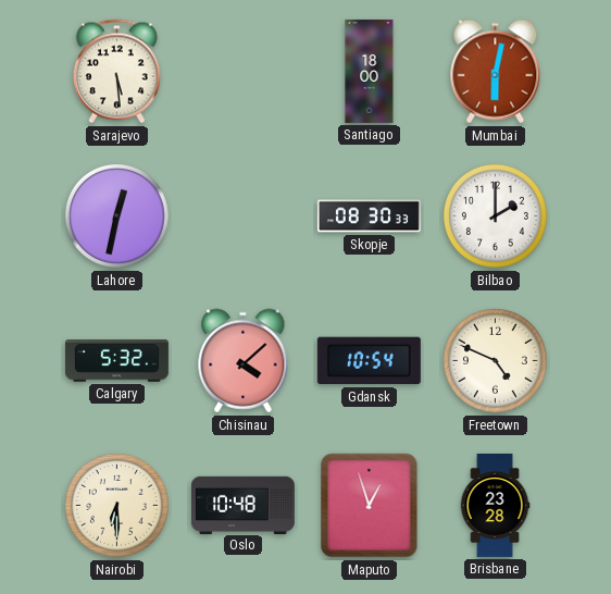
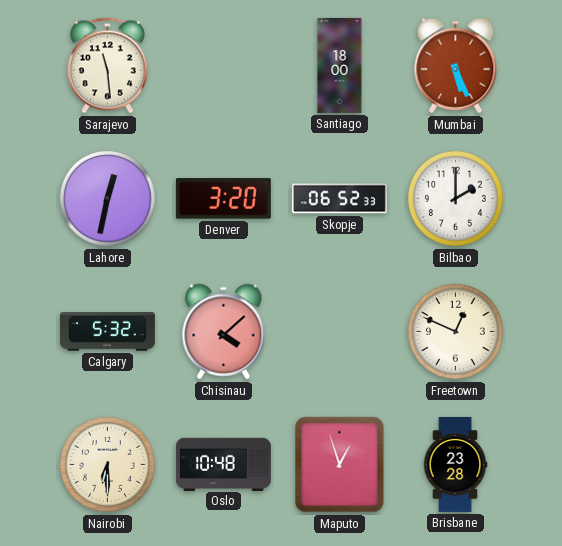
Sarajevo: 5:29 -> 11:29 (107, 66)
Mumbai: 6:02 -> 5:26 (456, 66)
Denver: none -> 3:20 (223, 199)
Skopje: 08:30 -> 06:52 (339, 199)
Gdansk: 10:54 -> none (369, 361)
Freetown: 4:49 -> 12:49 (455, 331)
